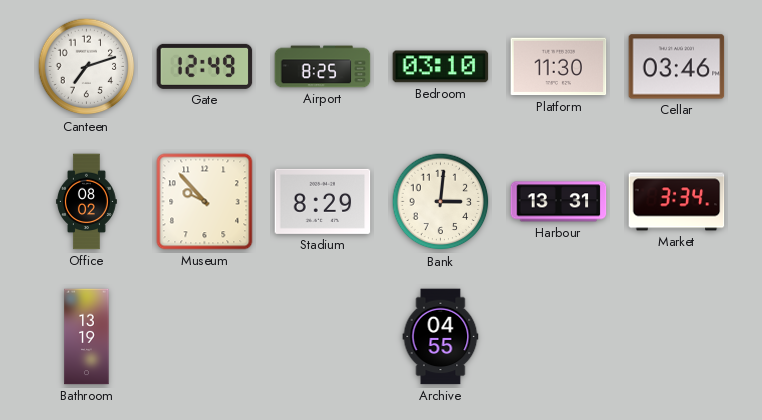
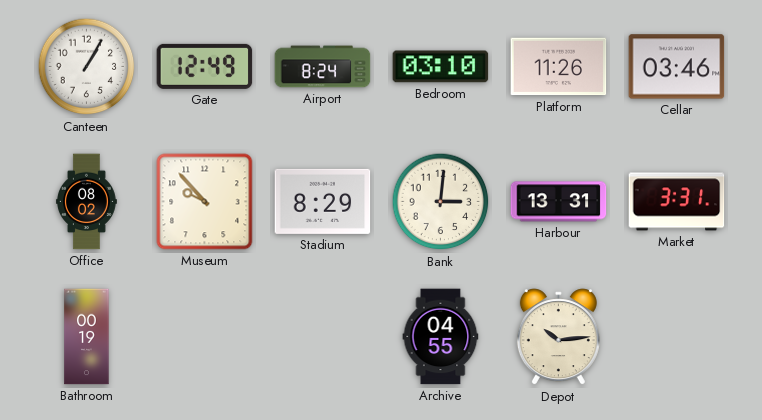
Canteen: 7:12 -> 1:05 (87, 67)
Airport: 8:25 -> 8:24 (323, 67)
Platform: 11:30 -> 11:26 (559, 67)
Market: 3:34 -> 3:31 (677, 202)
Bathroom: 13:19 -> 00:19 (87, 337)
Depot: none -> 10:14 (558, 337)
